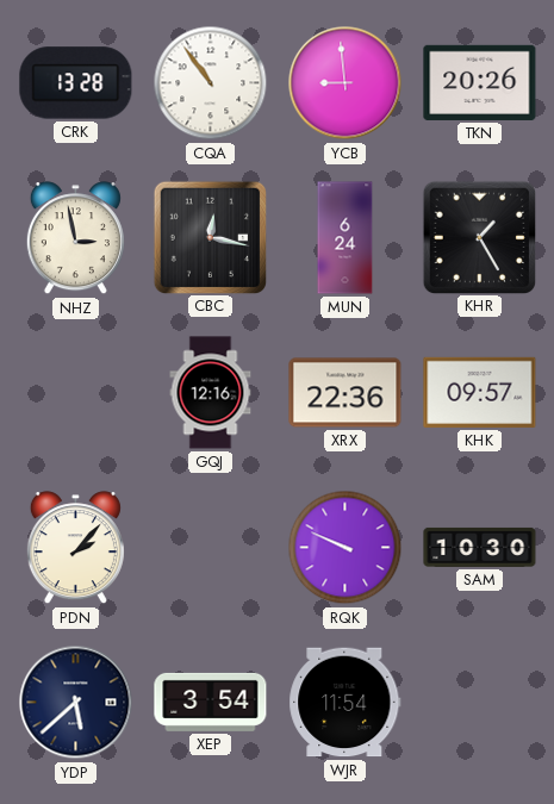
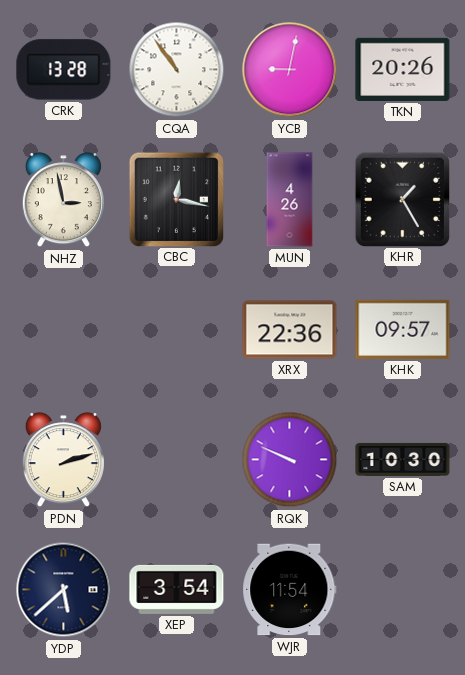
YCB: 8:59 -> 9:02 (290, 70)
MUN: 6:24 -> 4:26 (290, 200)
GQJ: 12:16 -> none (211, 393)
PDN: 2:07 -> 2:12 (63, 460)
